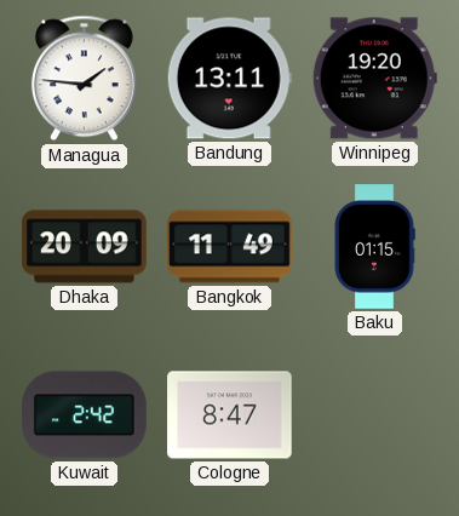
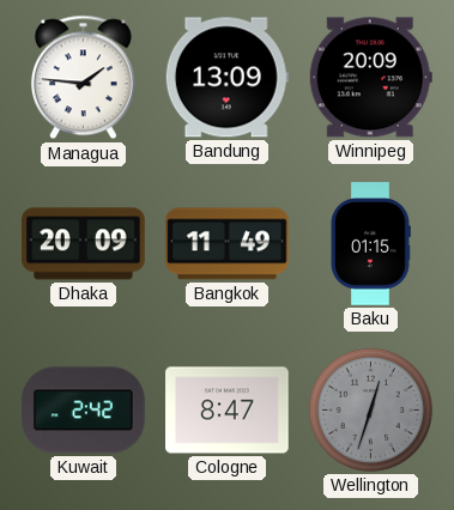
Bandung: 13:11 -> 13:09 (226, 78)
Winnipeg: 19:20 -> 20:09 (370, 78)
Wellington: none -> 12:33 (370, 409)
